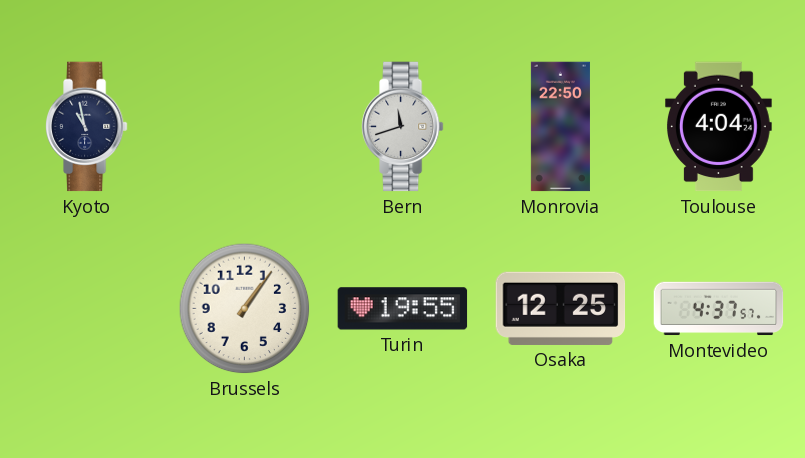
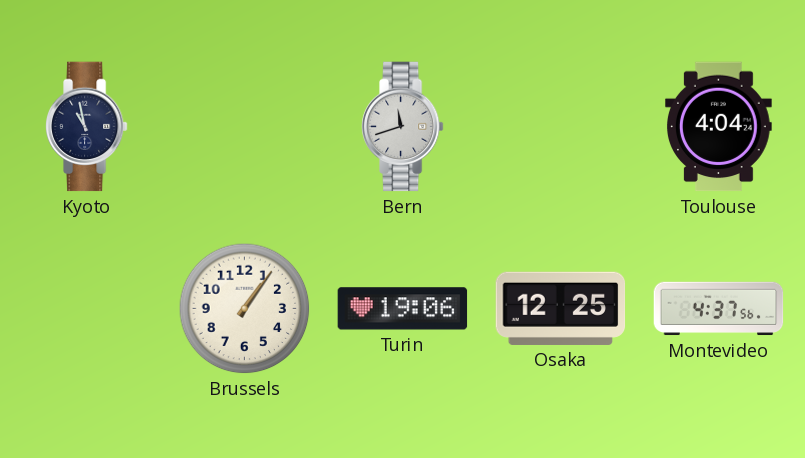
Monrovia: 22:50 -> none (560, 127)
Turin: 19:55 -> 19:06 (403, 309)
Montevideo: 4:37:57 -> 4:37:56 (719, 309)
